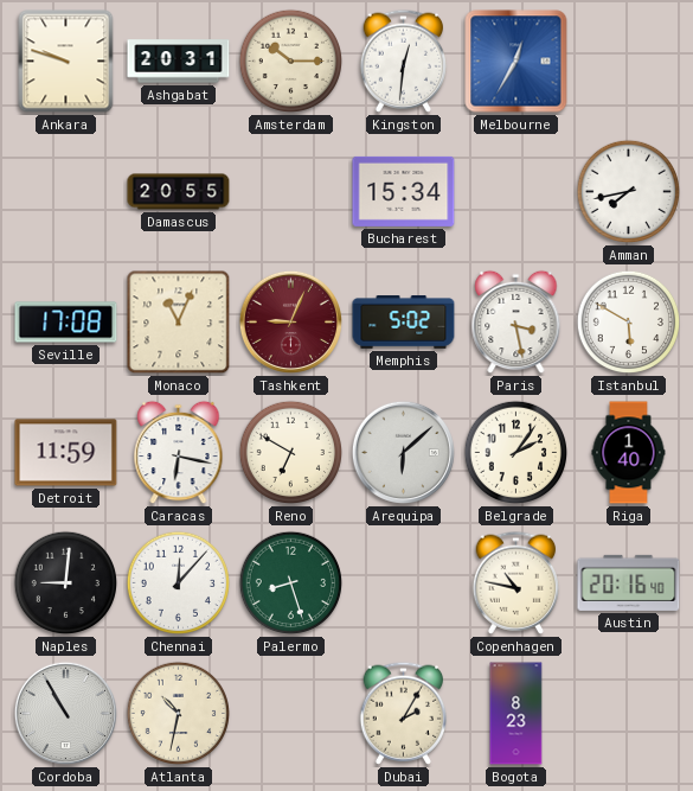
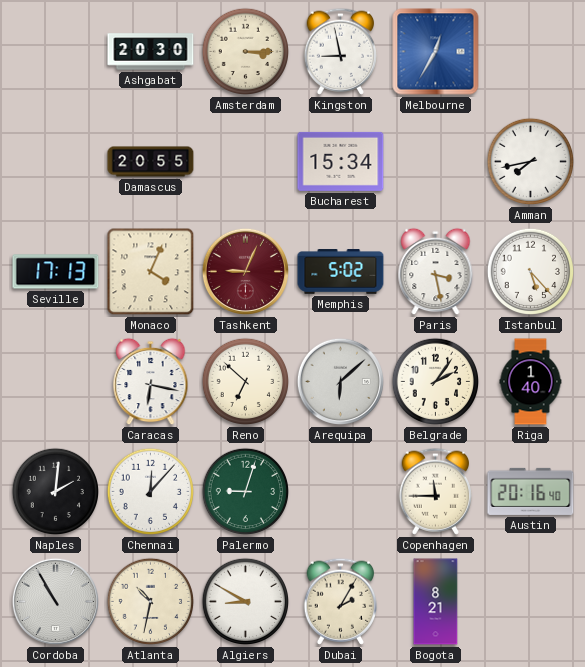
Ankara: 9:48 -> none (66, 62)
Ashgabat: 20:31 -> 20:30 (151, 52)
Amsterdam: 10:15 -> 3:15 (246, 52)
Kingston: 12:31 -> 8:58 (341, 51)
Seville: 17:08 -> 17:13 (56, 272)
Monaco: 11:04 -> 4:04 (151, 272)
Istanbul: 5:50 -> 5:23 (531, 272)
Detroit: 11:59 -> none (66, 453)
Reno: 6:50 -> 6:52 (246, 382)
Naples: 9:01 -> 2:01 (56, 492)
Palermo: 8:27 -> 9:03 (246, 492)
Copenhagen: 10:47 -> 11:45 (436, 491)
Algiers: none -> 8:50 (246, 602)
Bogota: 8:23 -> 8:21 (436, 602)
